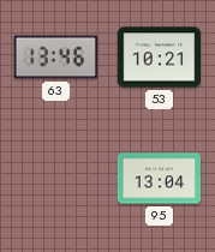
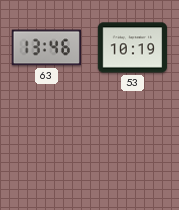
53: 10:21 -> 10:19 (133, 48)
95: 13:04 -> none (160, 179)
